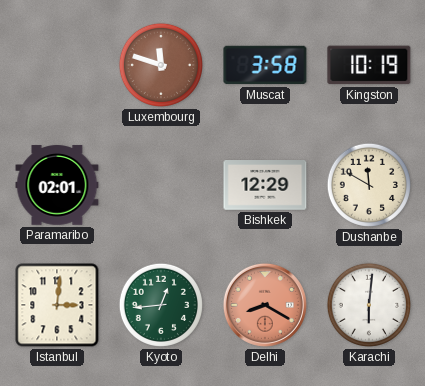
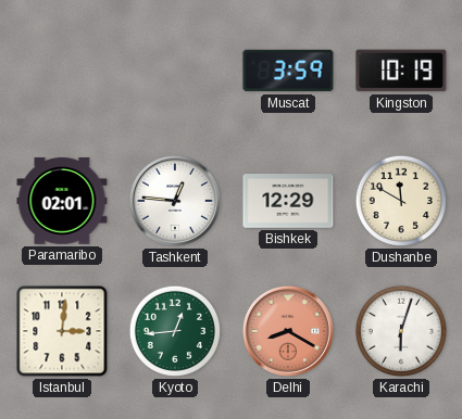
Luxembourg: 11:48 -> none (161, 65)
Muscat: 3:58 -> 3:59 (288, 71)
Tashkent: none -> 12:46 (175, 201)
Karachi: 6:01 -> 6:03 (401, 331)
